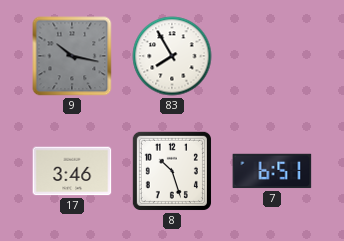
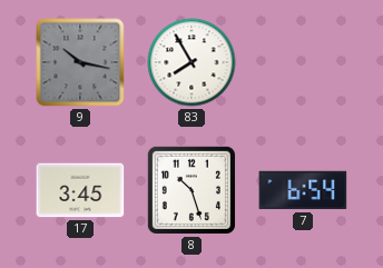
17: 3:46 -> 3:45 (80, 190)
7: 6:51 -> 6:54 (303, 190)
